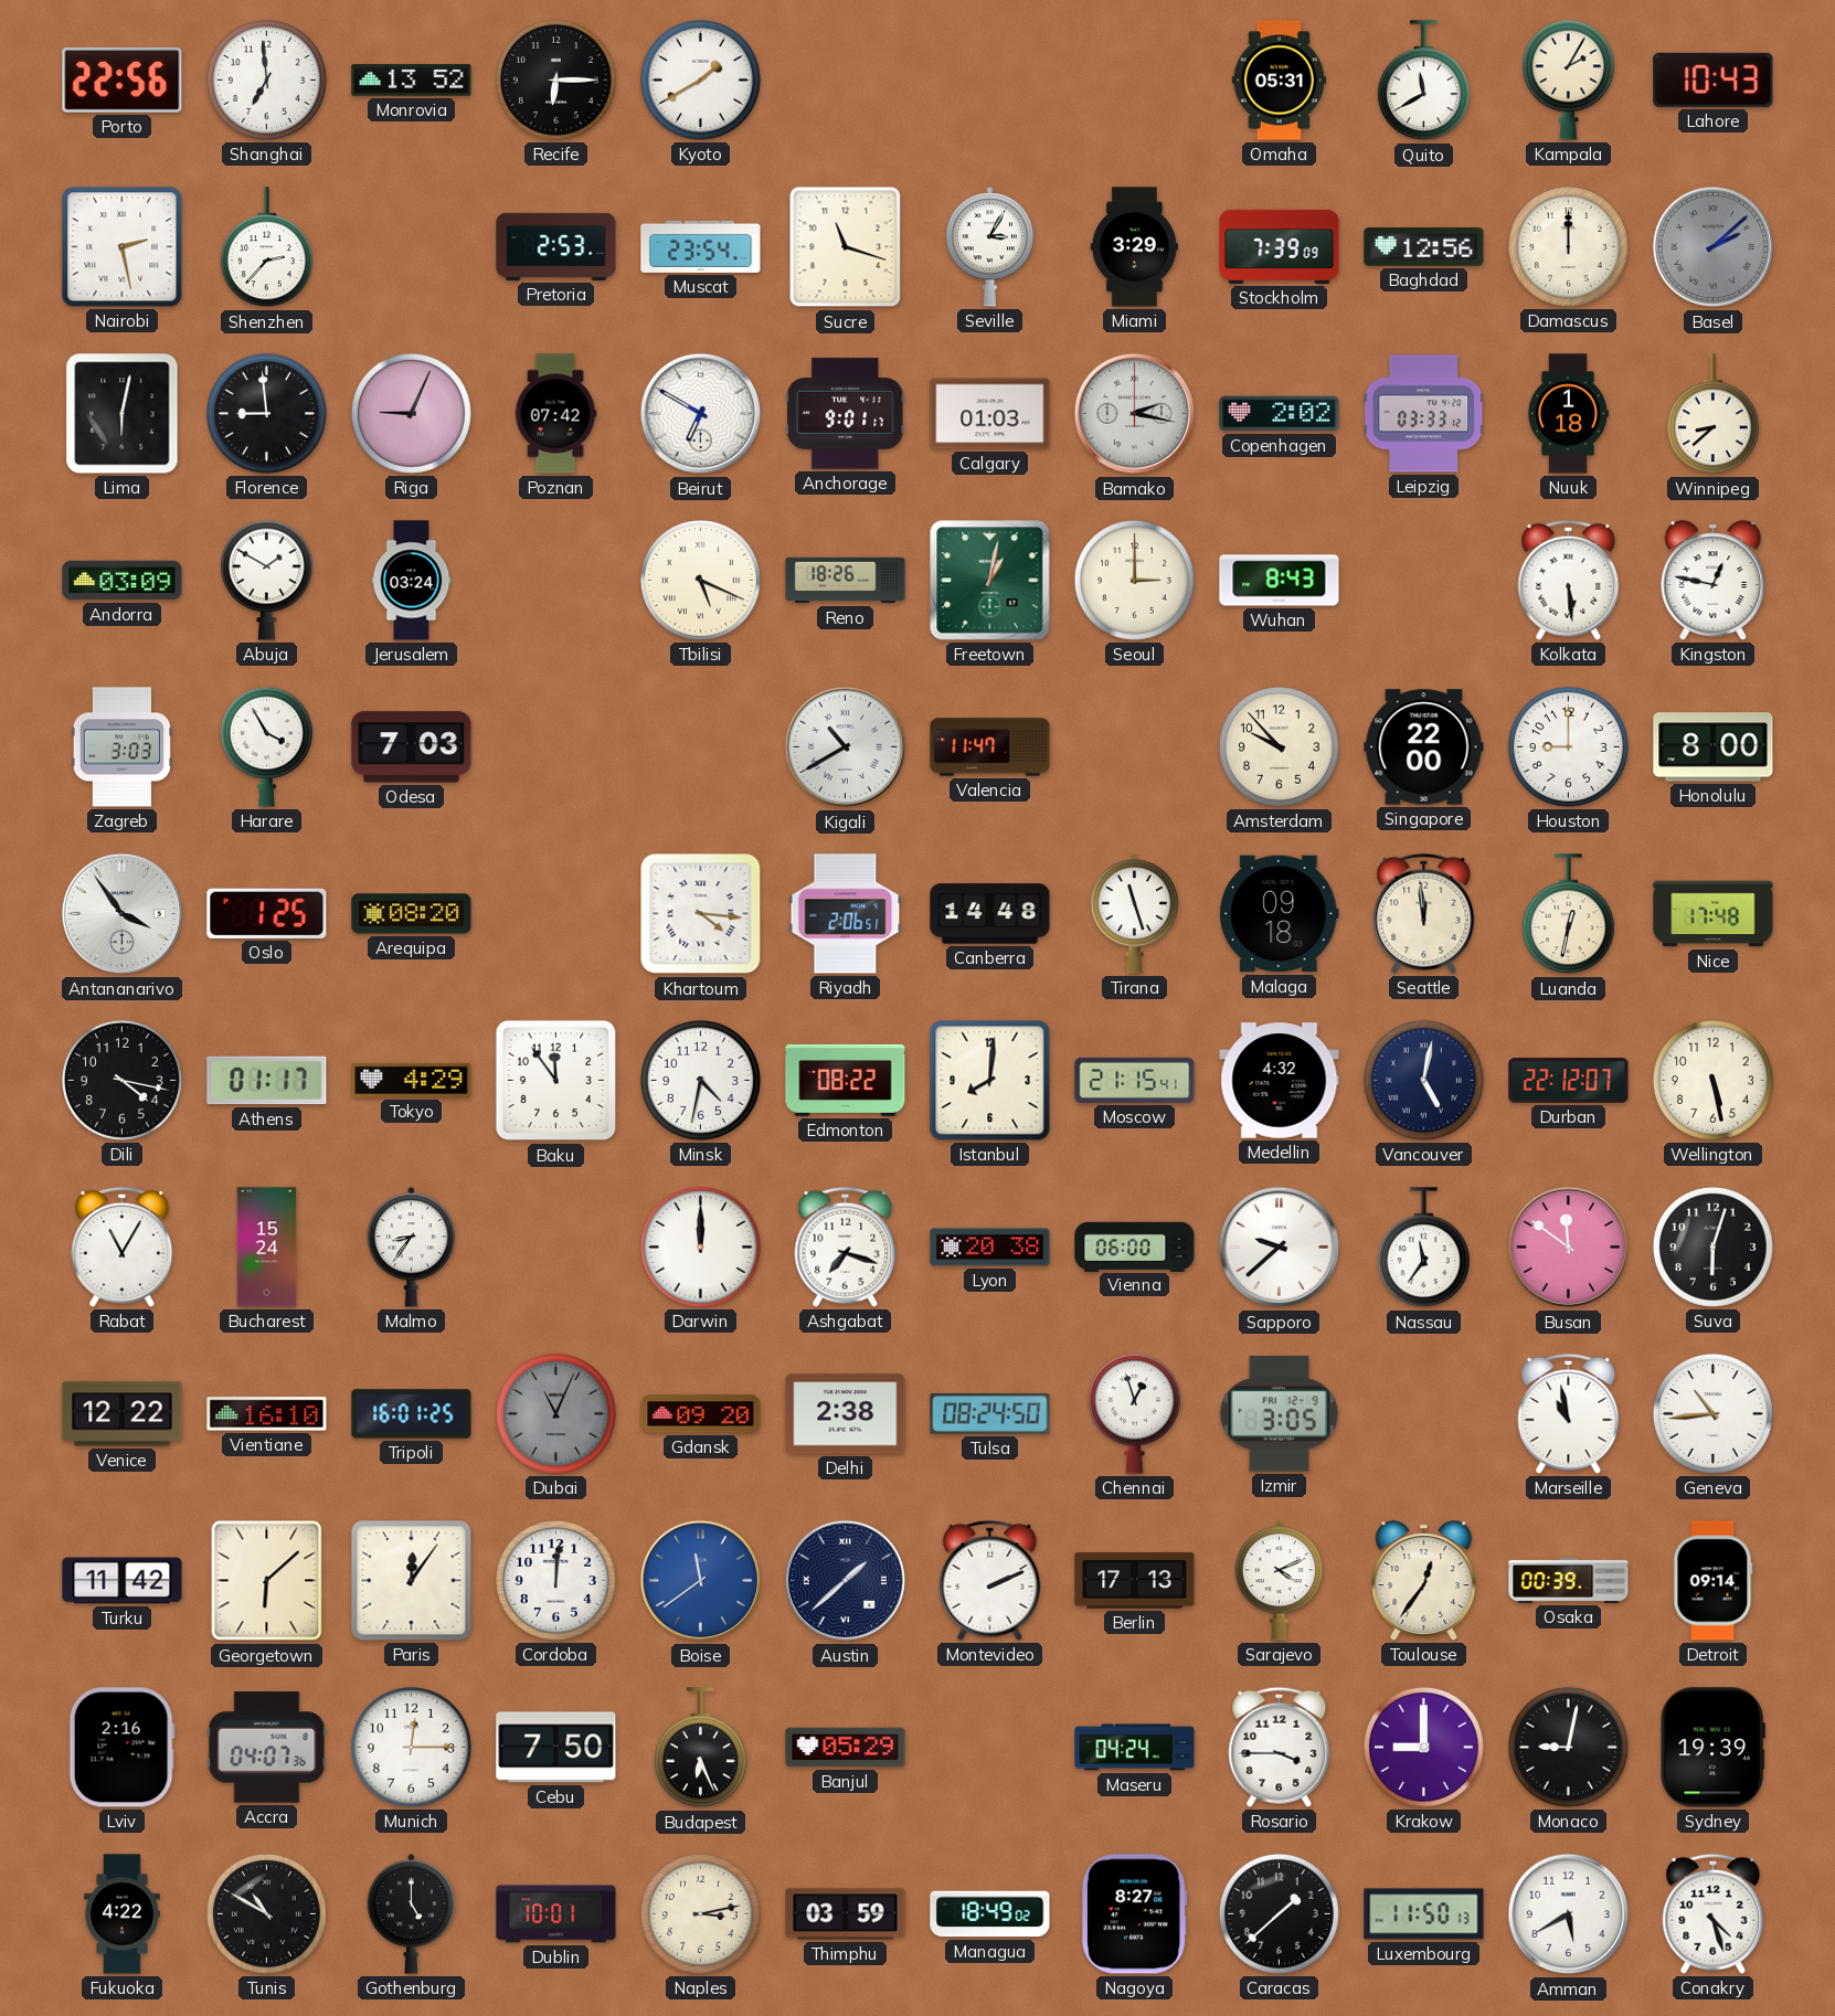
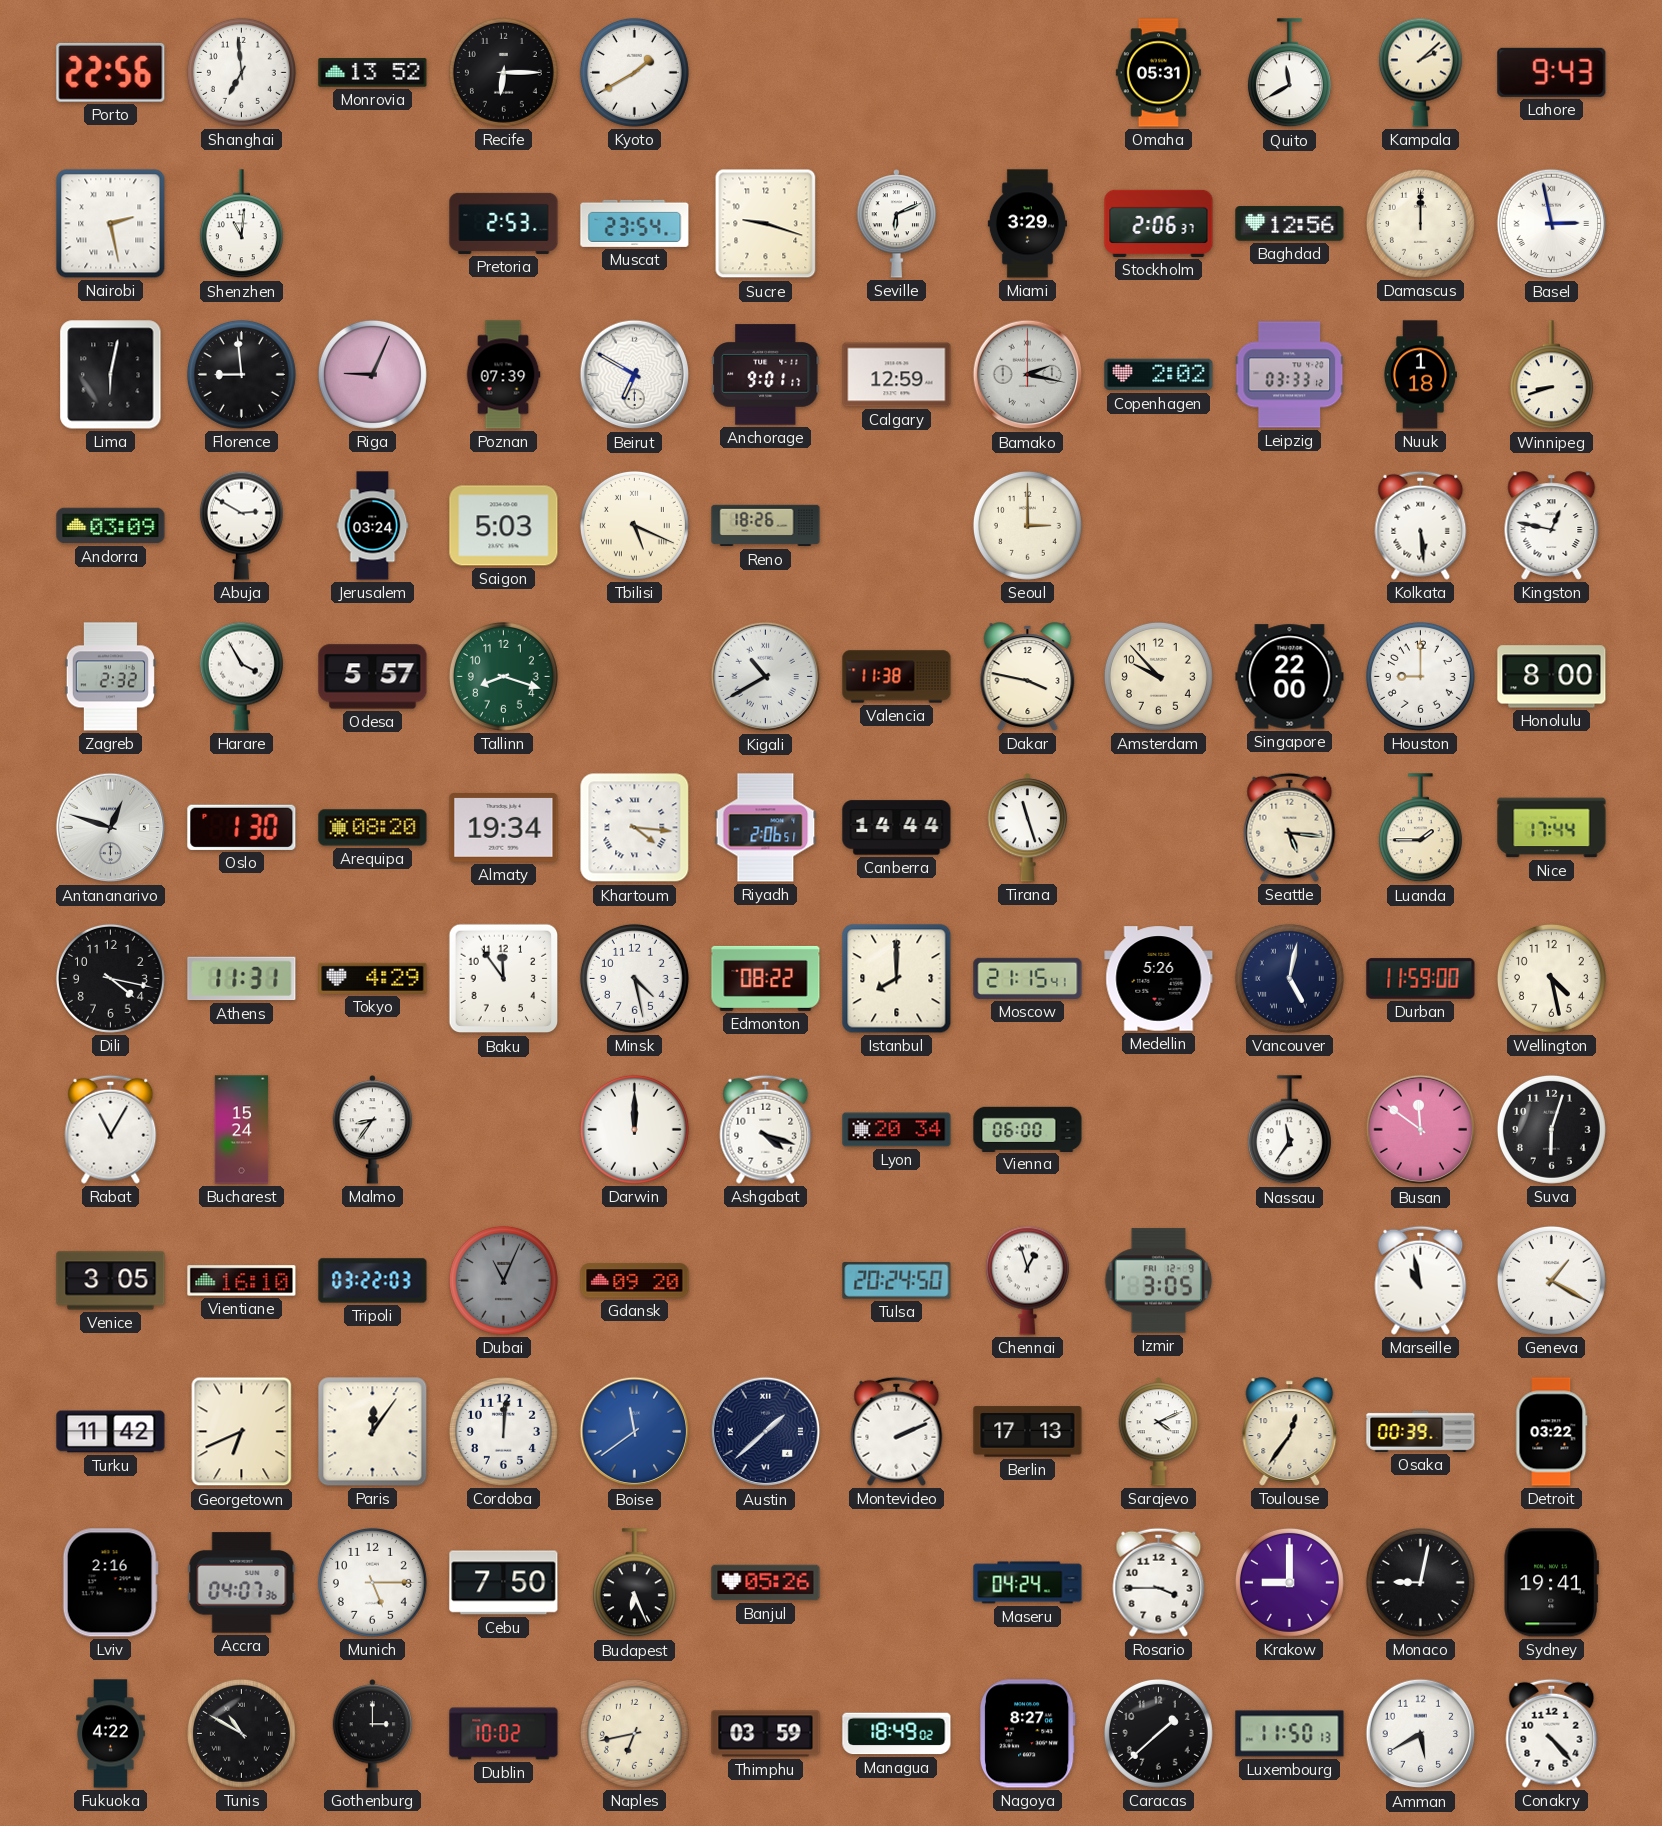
Kampala: 2:05 -> 2:08 (1420, 72)
Lahore: 10:43 -> 9:43 (1552, 72)
Shenzhen: 2:37 -> 11:01 (241, 224)
Sucre: 11:18 -> 9:18 (766, 224)
Seville: 3:05 -> 6:11 (897, 224)
Stockholm: 7:39 -> 2:06 (1159, 223)
Basel: 2:08 -> 2:58 (1552, 224)
Basel dial: grey -> white (1552, 224)
Poznan: 07:42 -> 07:39 (503, 375)
Calgary: 01:03 -> 12:59 (897, 375)
Winnipeg: 8:38 -> 8:42 (1551, 375)
Abuja: 1:50 -> 2:50 (241, 525)
Saigon: none -> 5:03 (504, 526)
Freetown: 1:02 -> none (990, 581)
Wuhan: 8:43 -> none (1280, 581)
Zagreb: 3:03 -> 2:32 (110, 677)
Odesa: 7:03 -> 5:57 (373, 677)
Tallinn: none -> 8:18 (503, 676)
Valencia: 11:47 -> 11:38 (897, 677)
Dakar: none -> 3:47 (1028, 677)
Antananarivo: 3:54 -> 12:48 (111, 828)
Oslo: 1:25 -> 1:30 (242, 827)
Almaty: none -> 19:34 (504, 828)
Canberra: 14:48 -> 14:44 (897, 828)
Malaga: 09:18 -> none (1280, 914)
Seattle: 11:59 -> 5:16 (1290, 827)
Luanda: 12:32 -> 1:45 (1420, 828)
Nice: 17:48 -> 17:44 (1552, 828)
Athens: 01:17 -> 11:31 (242, 979)
Minsk: 4:32 -> 4:28 (634, 978)
Istanbul: 8:01 -> 8:00 (897, 979)
Medellin: 4:32 -> 5:26 (1159, 979)
Durban: 22:12 -> 11:59 (1421, 979)
Wellington: 5:28 -> 4:28 (1551, 978)
Ashgabat: 7:18 -> 4:18 (766, 1129)
Lyon: 20:38 -> 20:34 (897, 1130)
Sapporo: 9:38 -> none (1280, 1248)
Venice: 12:22 -> 3:05 (111, 1281)
Tripoli: 16:01 -> 03:22 (373, 1281)
Delhi: 2:38 -> none (846, 1414)
Tulsa: 08:24 -> 20:24 (897, 1281)
Geneva: 10:44 -> 1:20 (1551, 1280)
Georgetown: 6:08 -> 6:41 (242, 1432)
Detroit: 09:14 -> 03:22 (1552, 1432)
Munich: 12:15 -> 5:15 (372, 1582)
Banjul: 05:29 -> 05:26 (766, 1583)
Sydney: 19:39 -> 19:41 (1551, 1583)
Gothenburg: 5:00 -> 3:00 (373, 1734)
Dublin: 10:01 -> 10:02 (504, 1734)
Naples: 3:13 -> 6:43 (634, 1733)
Conakry: 4:27 -> 4:23 (1552, 1733)
